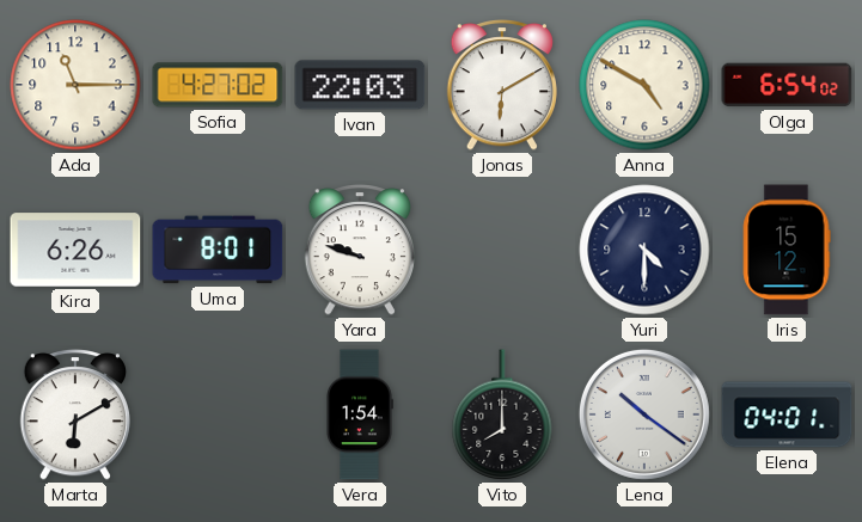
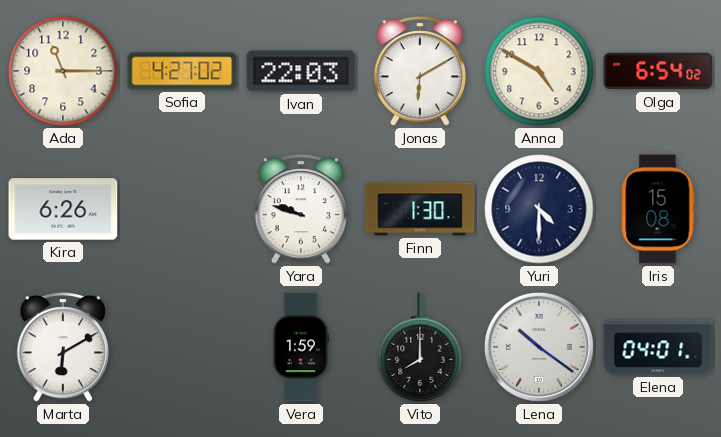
Uma: 8:01 -> none (218, 250)
Finn: none -> 1:30 (420, 209)
Iris: 15:12 -> 15:08 (658, 209)
Vera: 1:54 -> 1:59 (300, 347)
